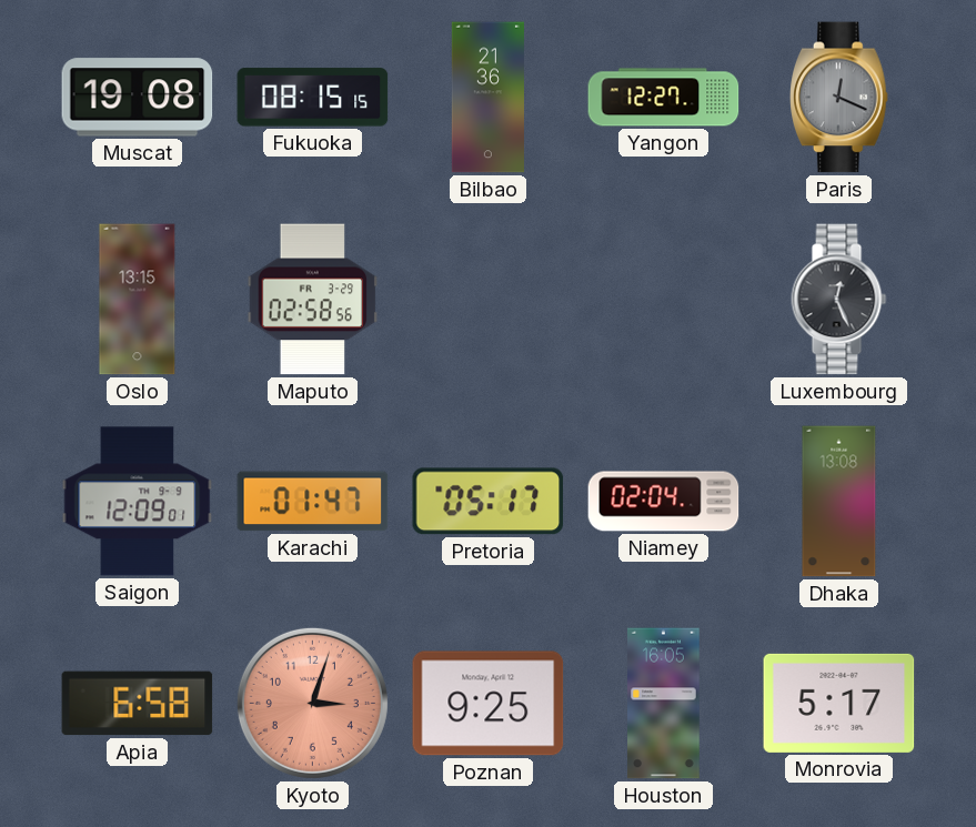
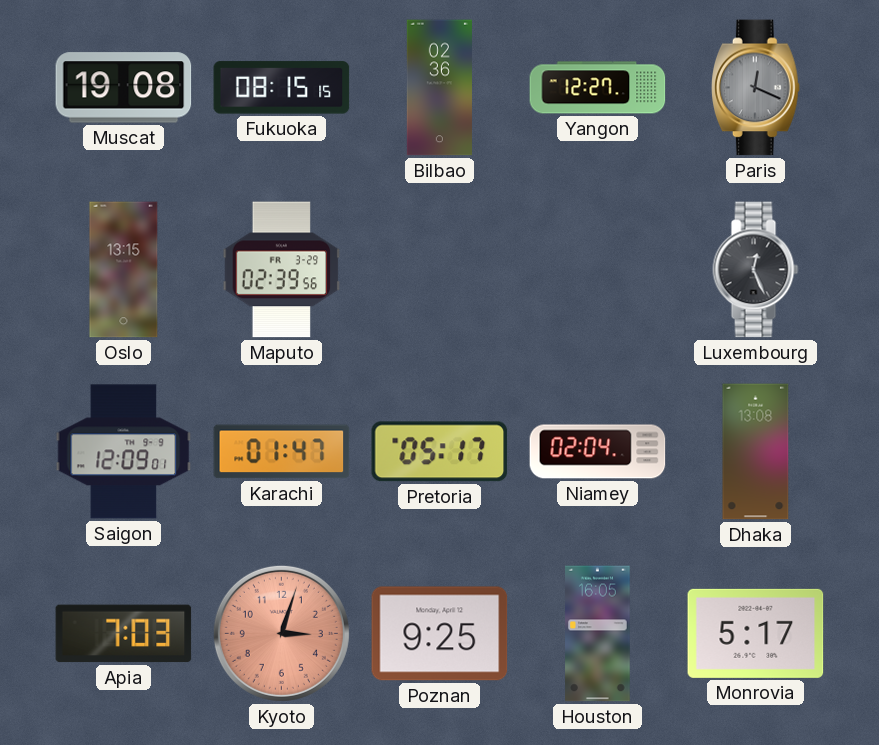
Bilbao: 21:36 -> 02:36 (439, 88)
Maputo: 02:58 -> 02:39 (282, 270)
Apia: 6:58 -> 7:03 (124, 634)
